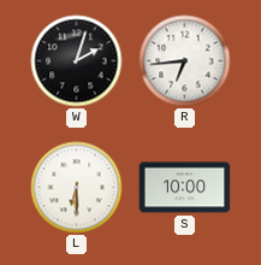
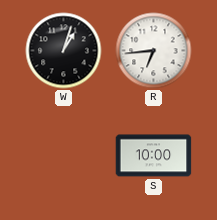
W: 2:03 -> 1:03 (64, 51)
L: 6:30 -> none (77, 188)
